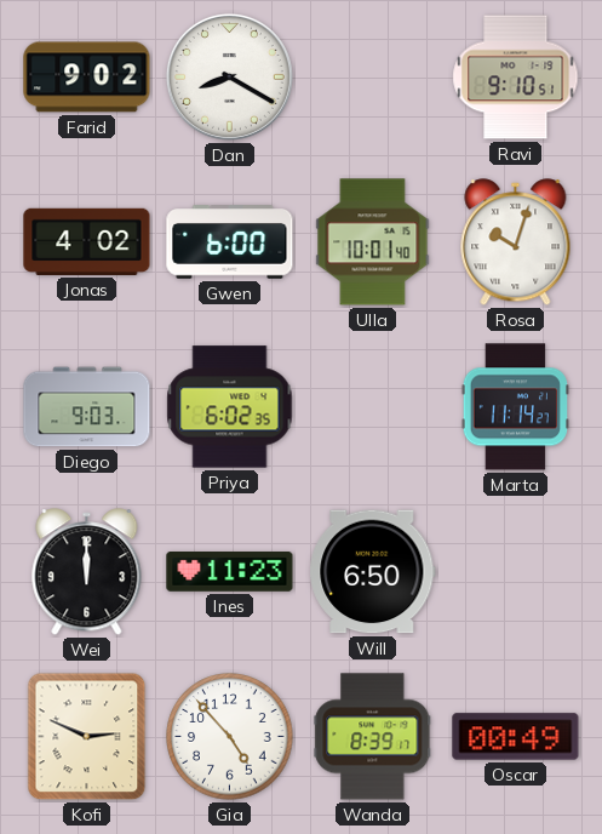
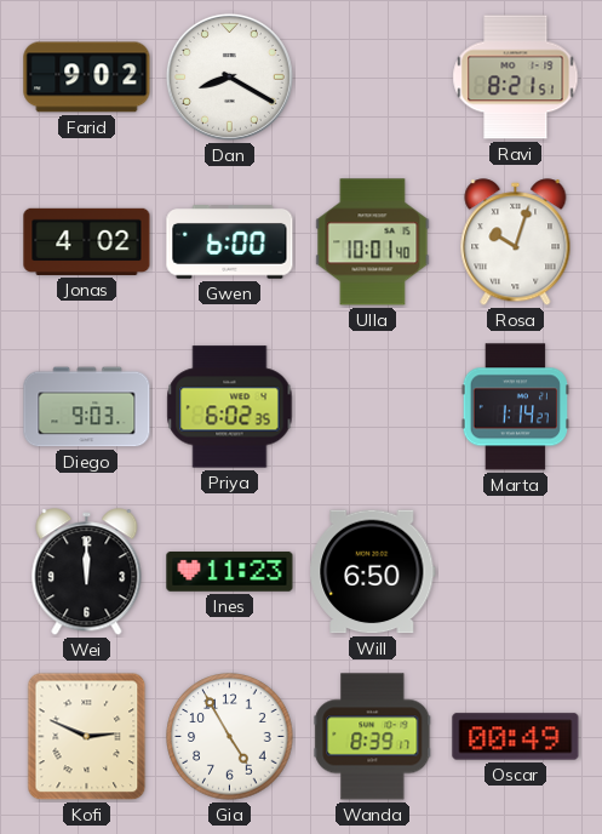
Ravi: 9:10 -> 8:21 (516, 78)
Marta: 11:14 -> 1:14 (515, 407)
Gia: 4:53 -> 4:55 (230, 737)
